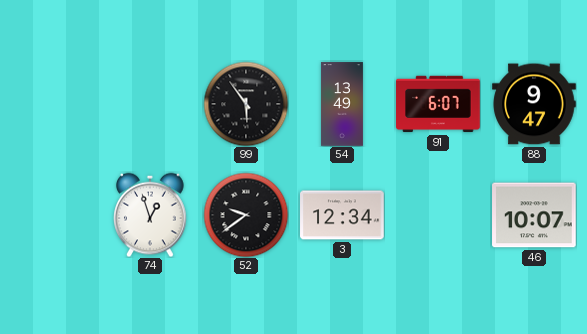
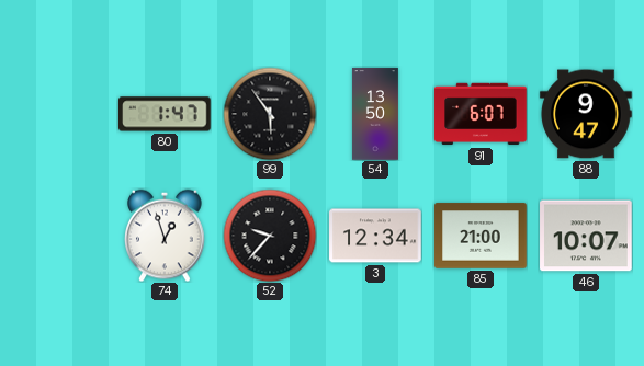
80: none -> 1:47 (166, 114)
54: 13:49 -> 13:50 (375, 114)
52: 9:39 -> 9:37 (270, 236)
85: none -> 21:00 (481, 236)
